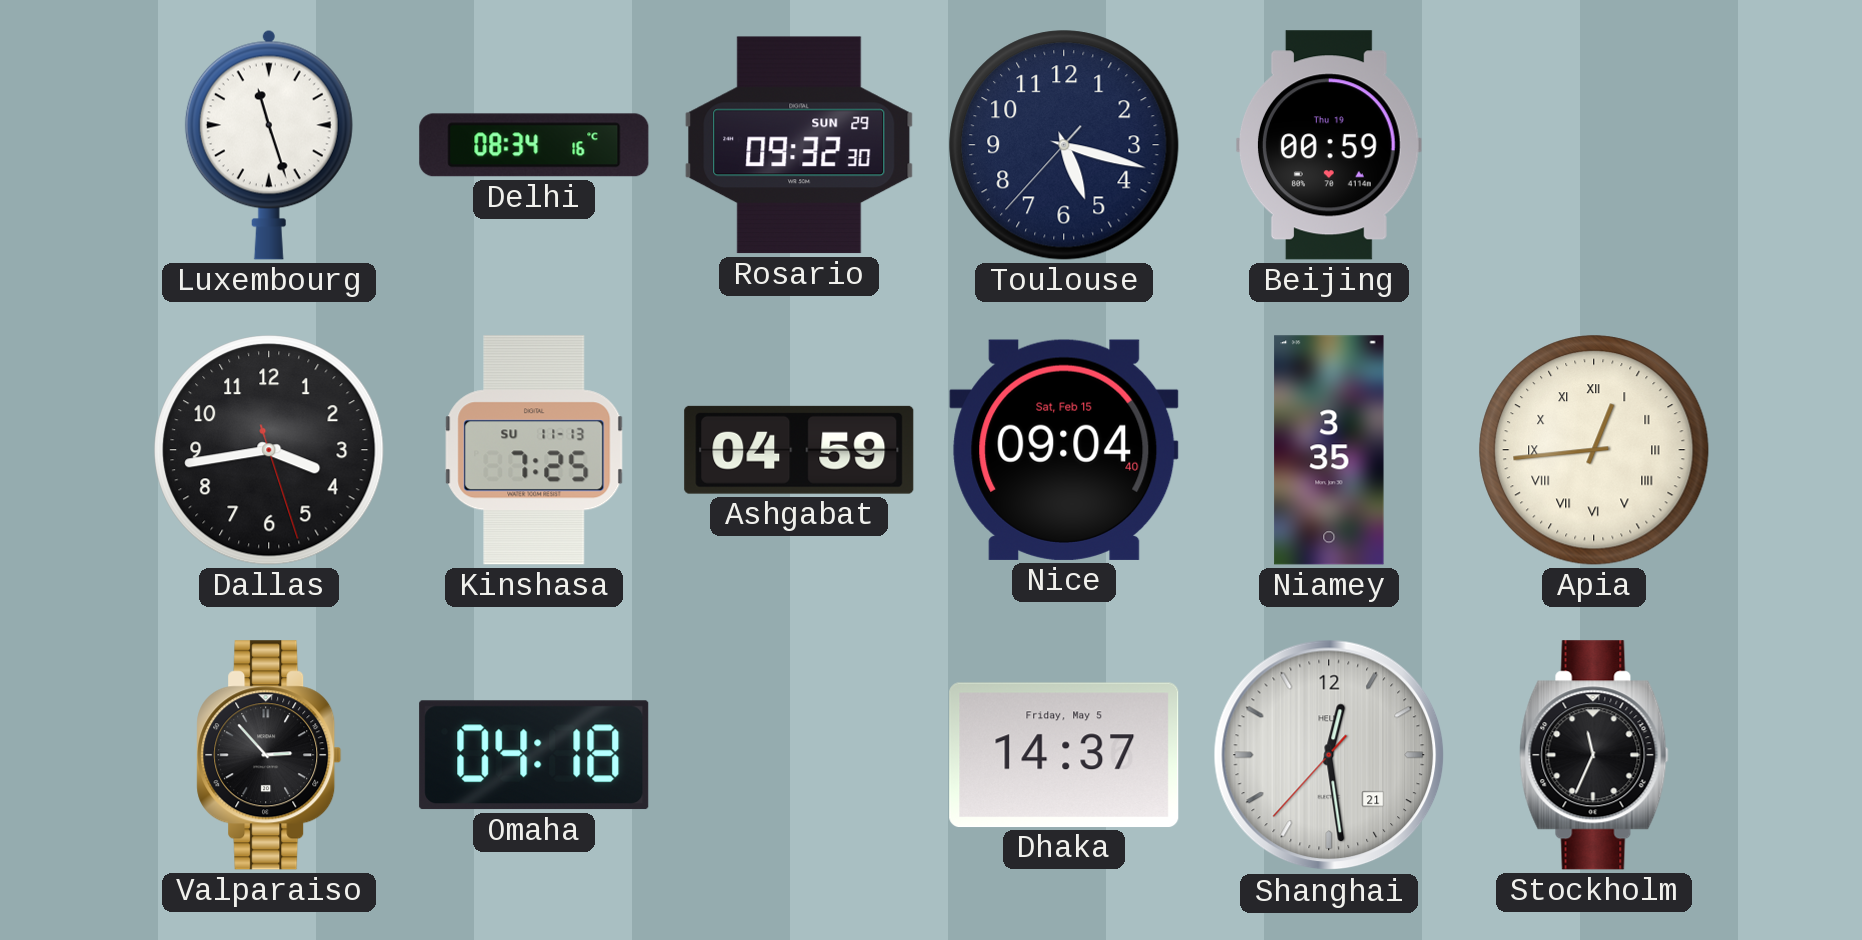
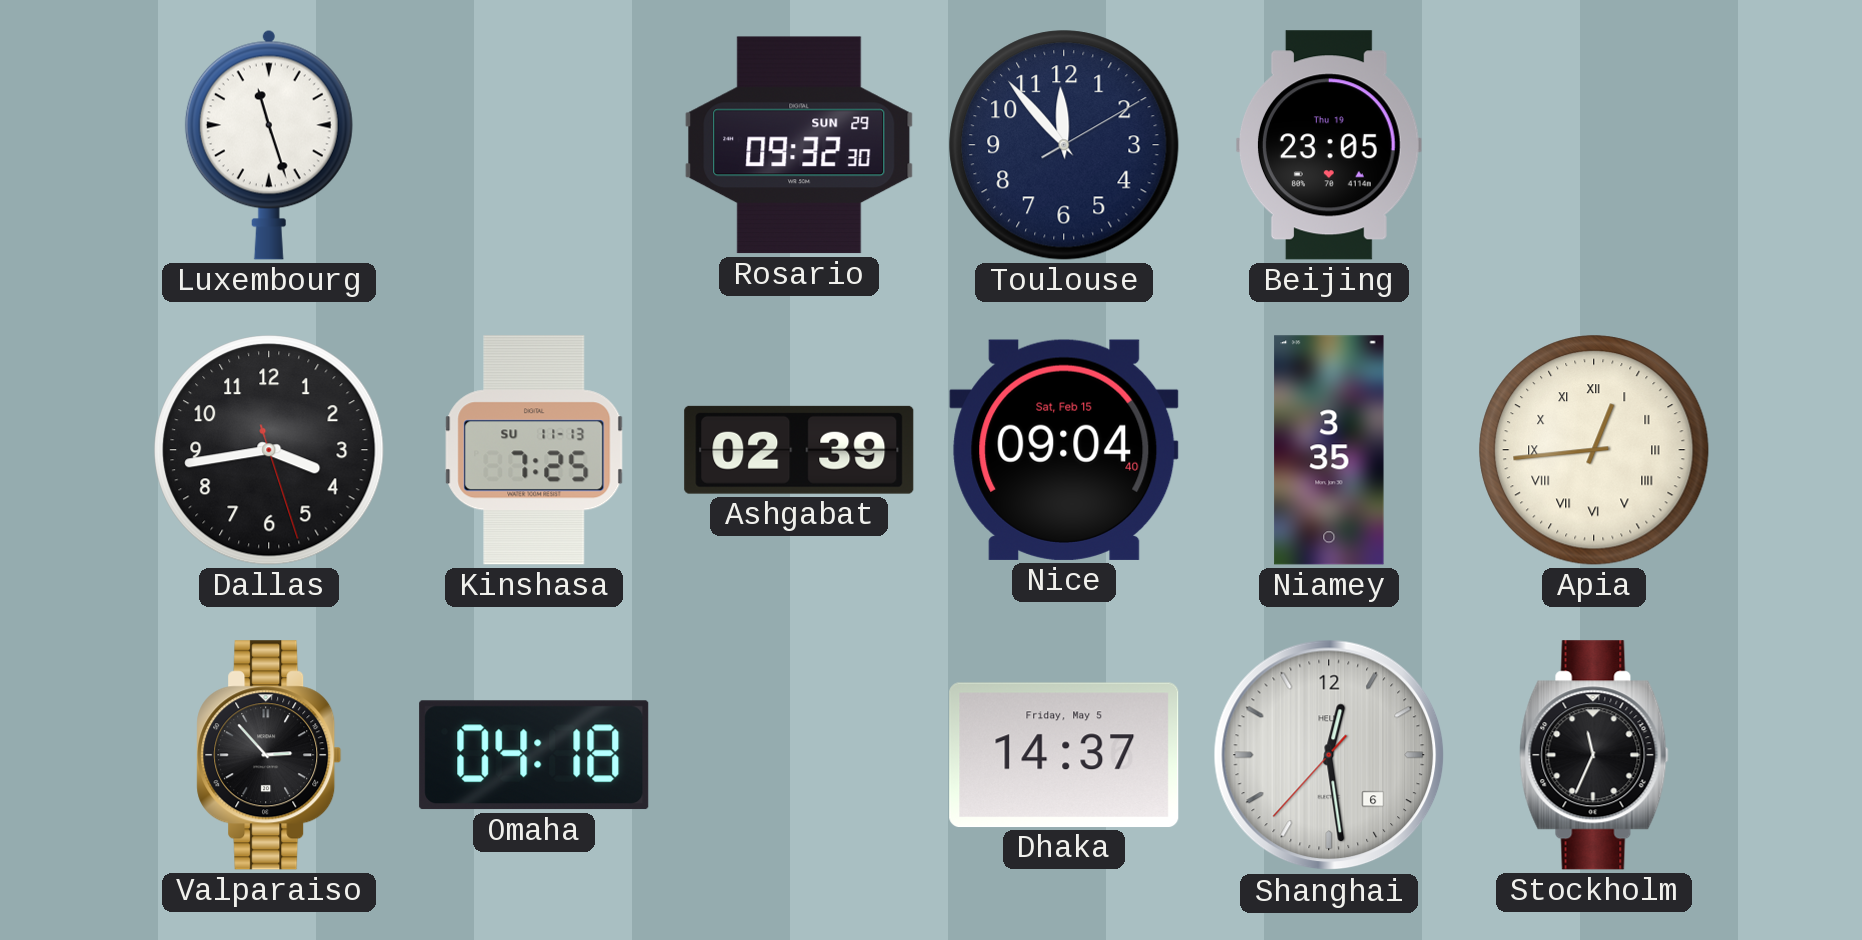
Delhi: 08:34 -> none (534, 145)
Toulouse: 5:17 -> 11:53 (1064, 145)
Beijing: 00:59 -> 23:05 (1329, 145)
Ashgabat: 04:59 -> 02:39 (799, 450)
Shanghai date: 21 -> 6 (1329, 755)
